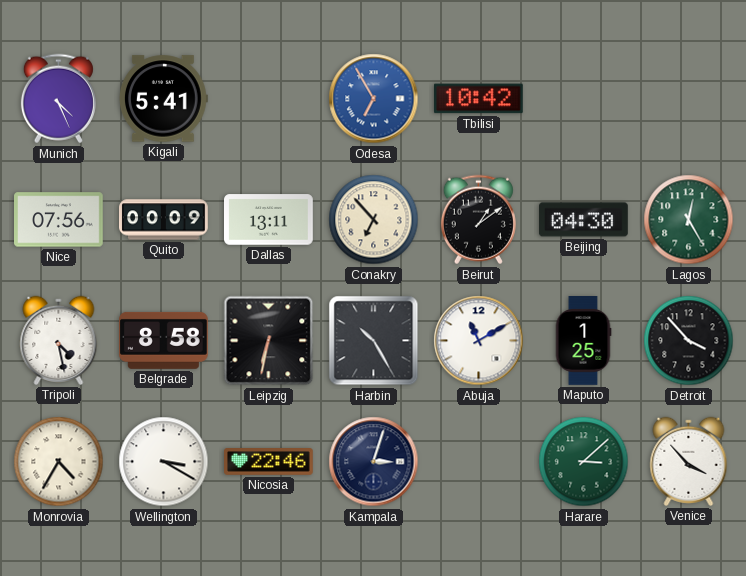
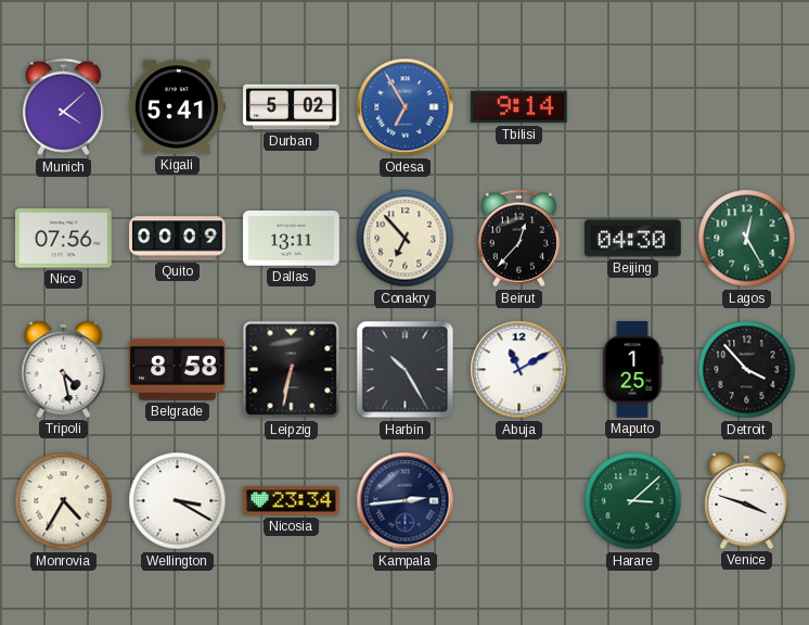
Munich: 4:26 -> 4:08 (63, 107)
Durban: none -> 5:02 (292, 107)
Tbilisi: 10:42 -> 9:14 (518, 107)
Beirut: 1:09 -> 12:37 (518, 239)
Nicosia: 22:46 -> 23:34 (292, 501)
Kampala: 3:03 -> 2:44 (406, 501)
Venice: 3:53 -> 3:48 (747, 500)
